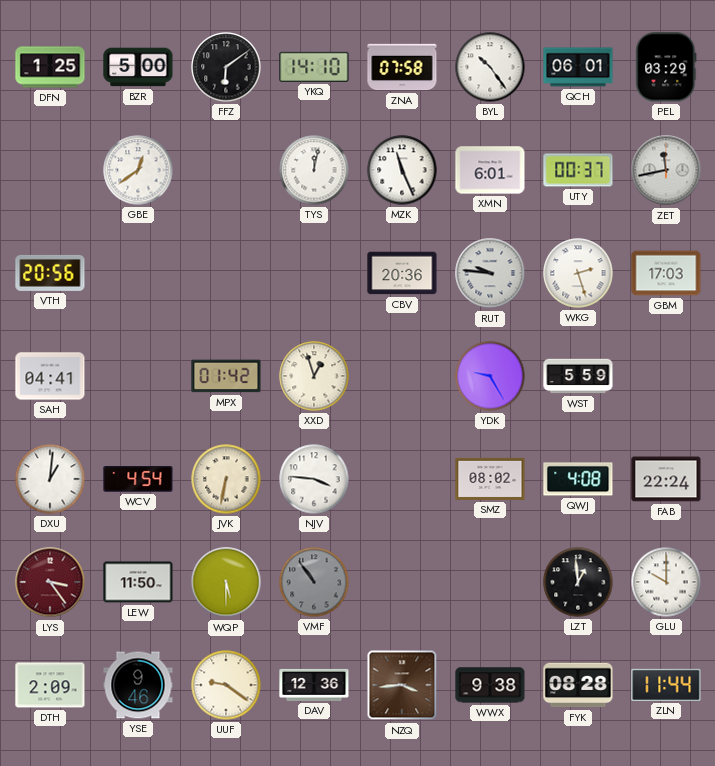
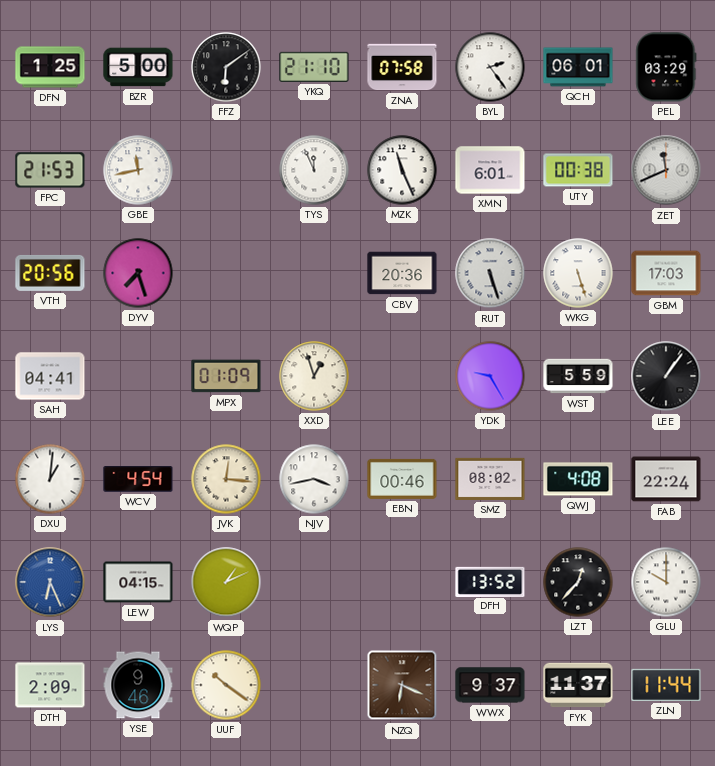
YKQ: 14:10 -> 21:10 (314, 67)
BYL: 10:24 -> 2:24 (490, 67)
FPC: none -> 21:53 (50, 170)
GBE: 12:39 -> 11:43 (138, 170)
TYS: 12:02 -> 11:56 (314, 170)
UTY: 00:37 -> 00:38 (578, 170)
ZET: 11:43 -> 11:41 (666, 170)
DYV: none -> 7:27 (138, 273)
RUT: 9:46 -> 5:27 (490, 273)
WKG: 2:27 -> 5:27 (578, 273)
MPX: 01:42 -> 01:09 (226, 376)
LEE: none -> 1:06 (666, 376)
JVK: 6:32 -> 12:16 (226, 479)
NJV: 3:46 -> 3:43 (314, 479)
EBN: none -> 00:46 (402, 479)
LYS: 3:24 -> 6:26 (50, 582)
LYS dial: burgundy -> blue (50, 582)
LEW: 11:50 -> 04:15 (138, 582)
WQP: 5:30 -> 1:11 (226, 582)
VMF: 10:54 -> none (314, 582)
DFH: none -> 13:52 (490, 581)
LZT: 12:59 -> 12:37 (578, 582)
UUF: 9:21 -> 10:21 (226, 685)
DAV: 12:36 -> none (314, 685)
NZQ: 3:44 -> 6:19 (402, 685)
WWX: 9:38 -> 9:37 (490, 685)
FYK: 08:28 -> 11:37 (578, 685)
